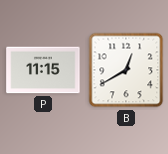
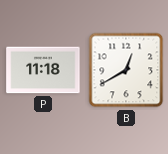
P: 11:15 -> 11:18 (43, 70)
